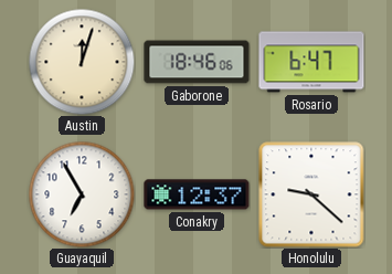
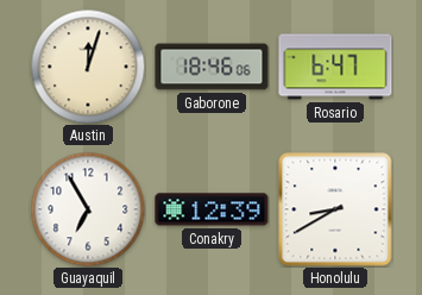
Conakry: 12:37 -> 12:39 (212, 209)
Honolulu: 9:22 -> 8:40 (335, 209)
